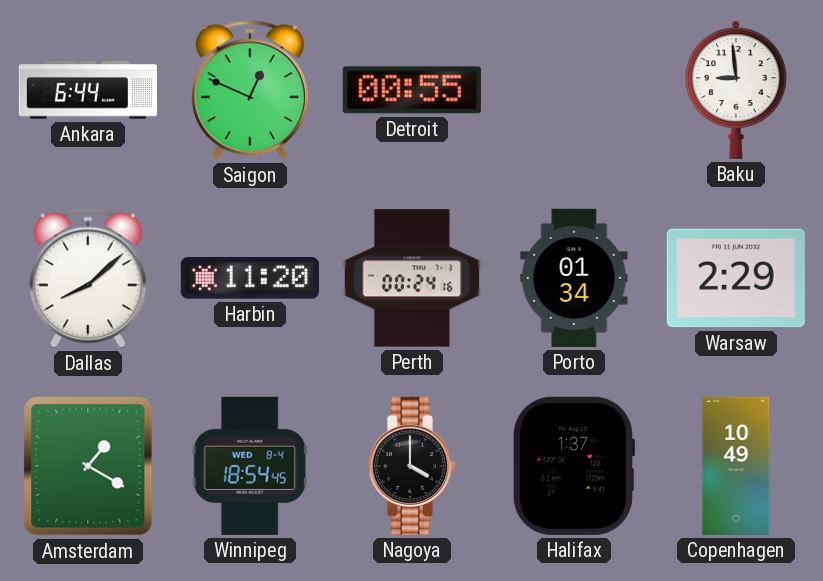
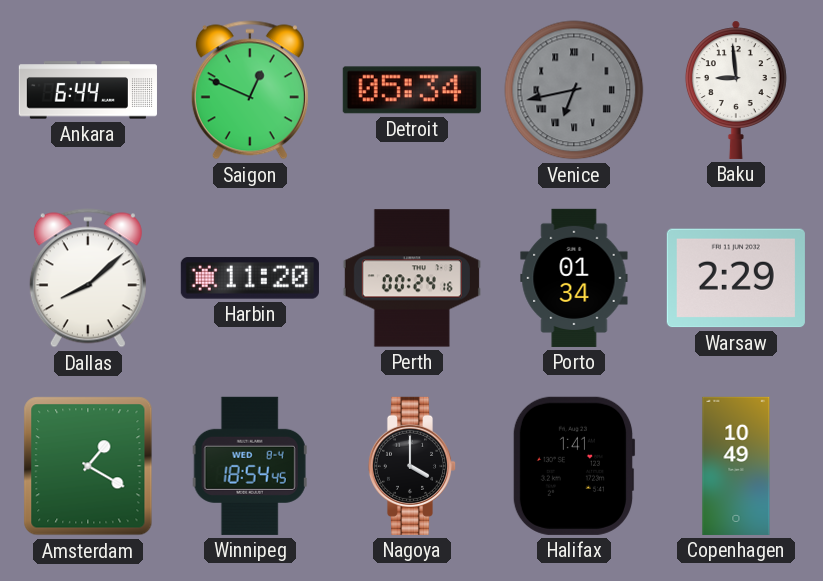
Detroit: 00:55 -> 05:34 (412, 90)
Venice: none -> 6:43 (574, 90)
Halifax: 1:37 -> 1:41 (574, 466)
